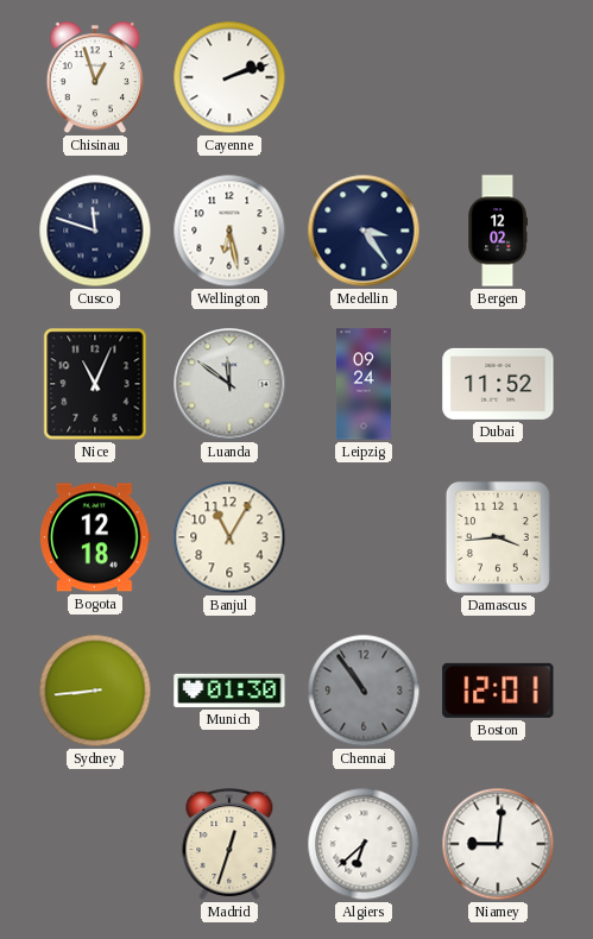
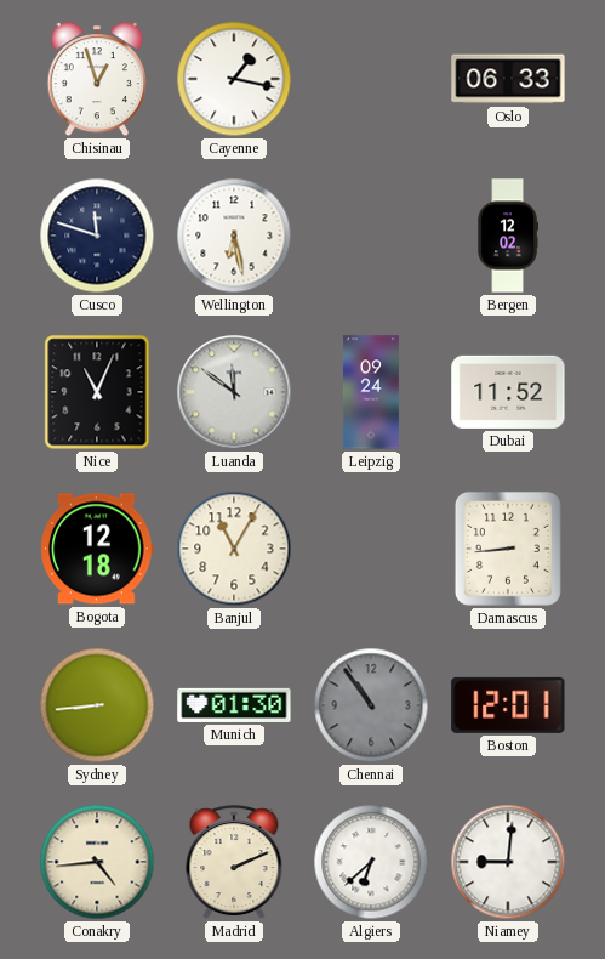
Cayenne: 2:12 -> 1:17 (234, 79)
Oslo: none -> 06:33 (508, 79)
Medellin: 3:24 -> none (364, 231)
Damascus: 3:44 -> 8:44 (508, 549)
Conakry: none -> 4:44 (97, 862)
Madrid: 12:33 -> 2:11 (234, 863)
